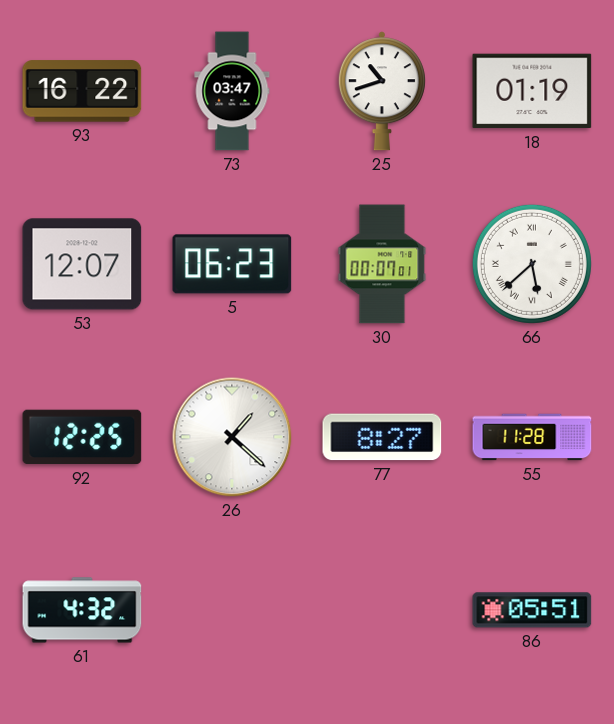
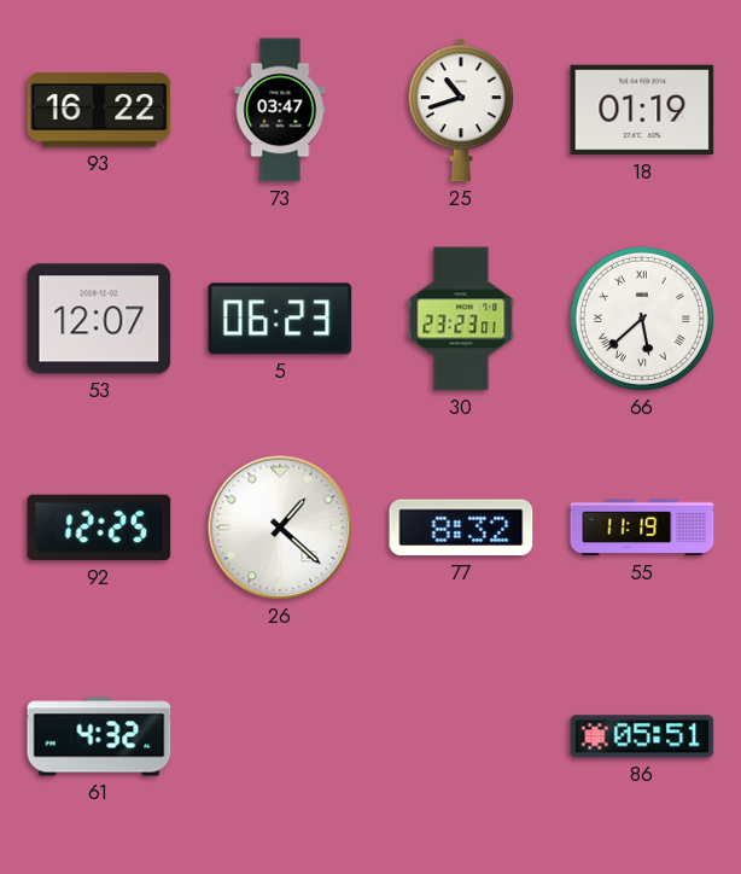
30: 00:07 -> 23:23 (461, 319)
77: 8:27 -> 8:32 (461, 528)
55: 11:28 -> 11:19 (642, 528)
